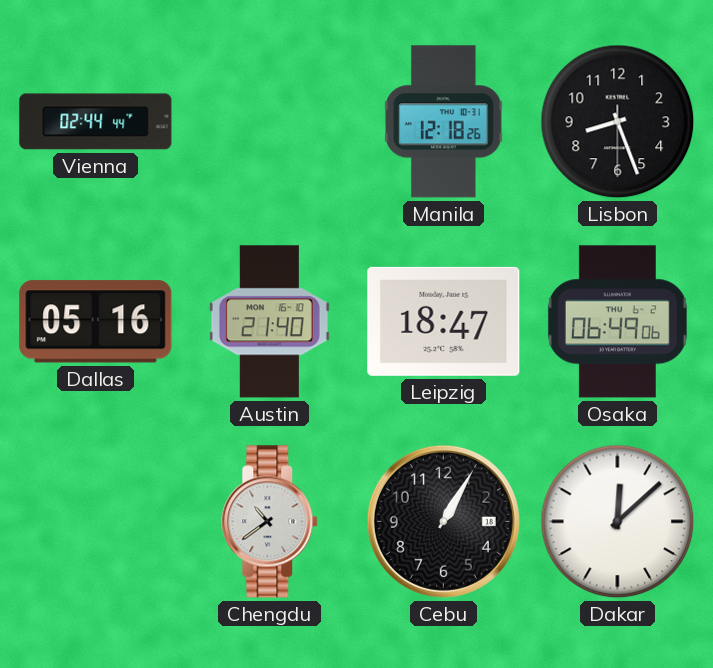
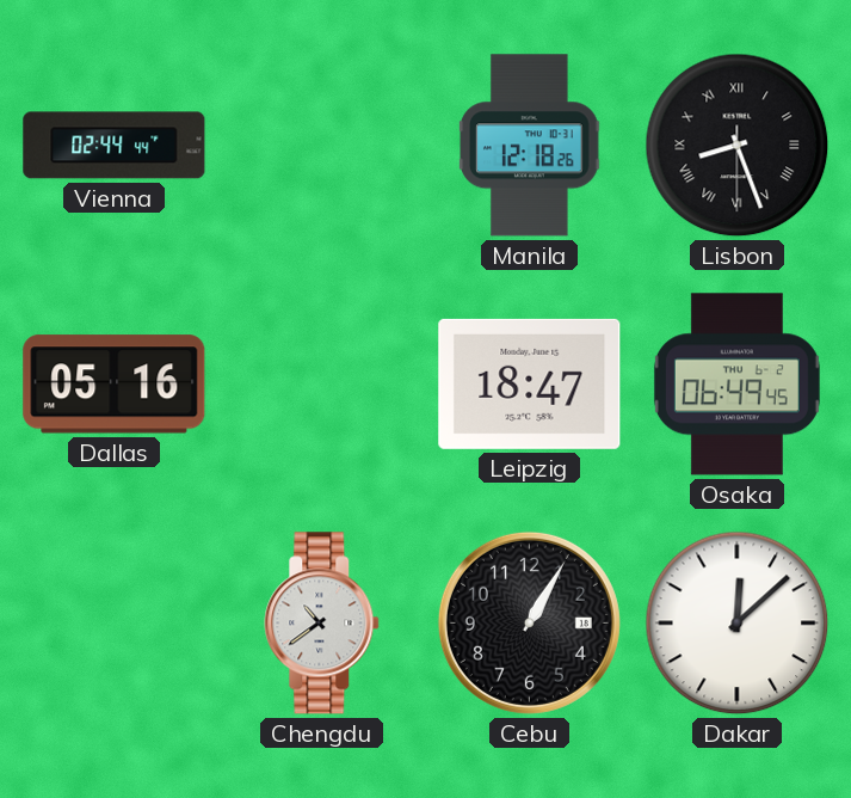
Lisbon numerals: Arabic -> Roman (738, 146)
Austin: 21:40 -> none (269, 322)
Osaka: 06:49:06 -> 06:49:45 (736, 385)
